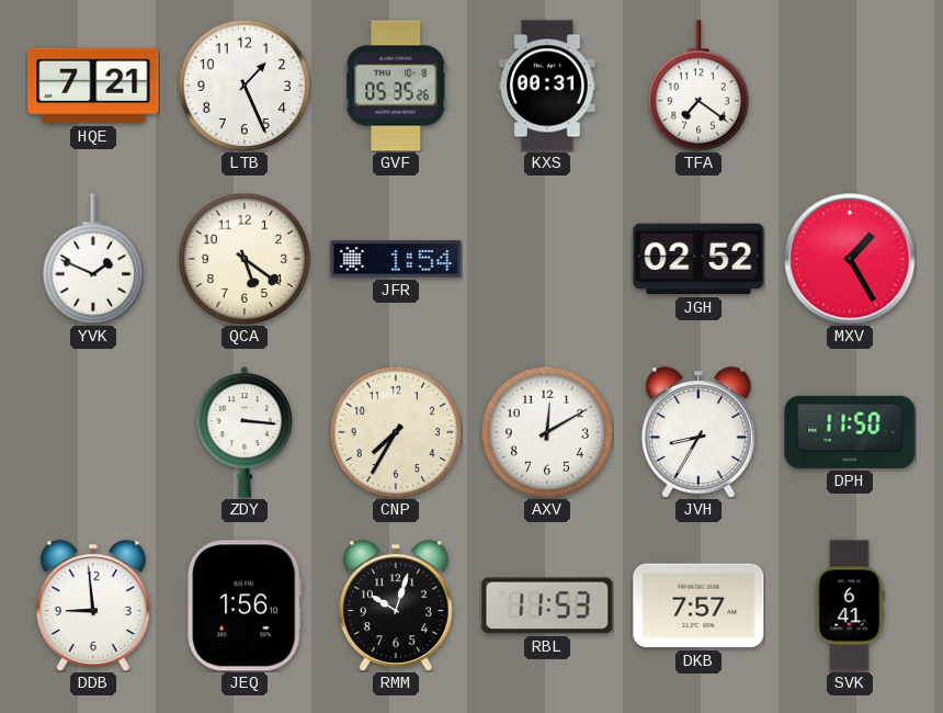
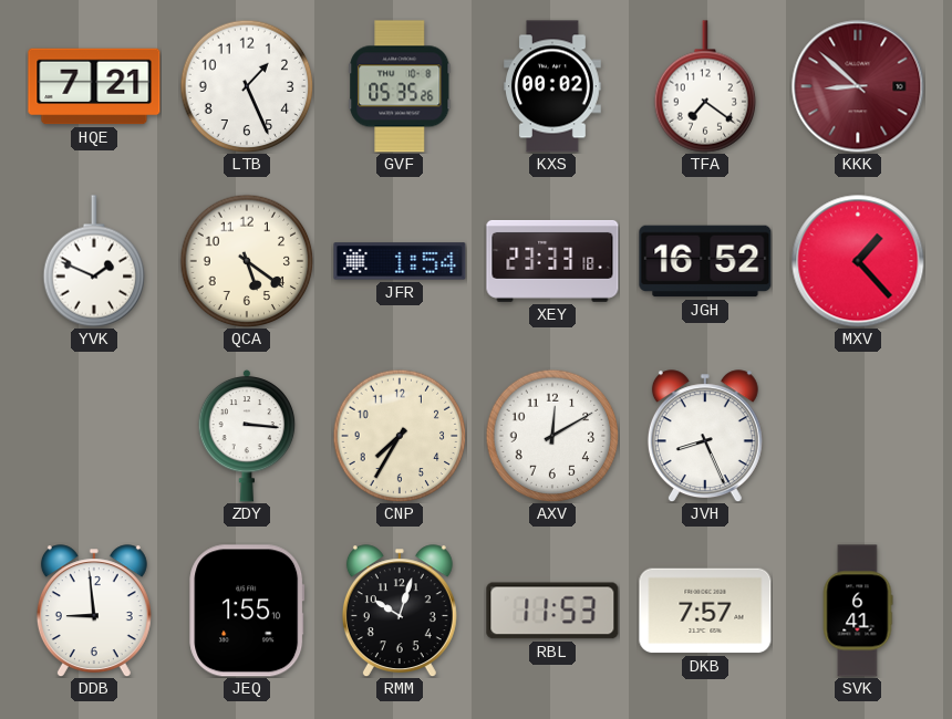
KXS: 00:31 -> 00:02 (553, 86)
KKK: none -> 8:52 (858, 86)
XEY: none -> 23:33 (552, 261)
JGH: 02:52 -> 16:52 (705, 261)
MXV: 1:25 -> 1:23 (858, 261)
JVH: 8:35 -> 8:26 (705, 436)
DPH: 11:50 -> none (850, 432)
JEQ: 1:56 -> 1:55 (247, 611)
